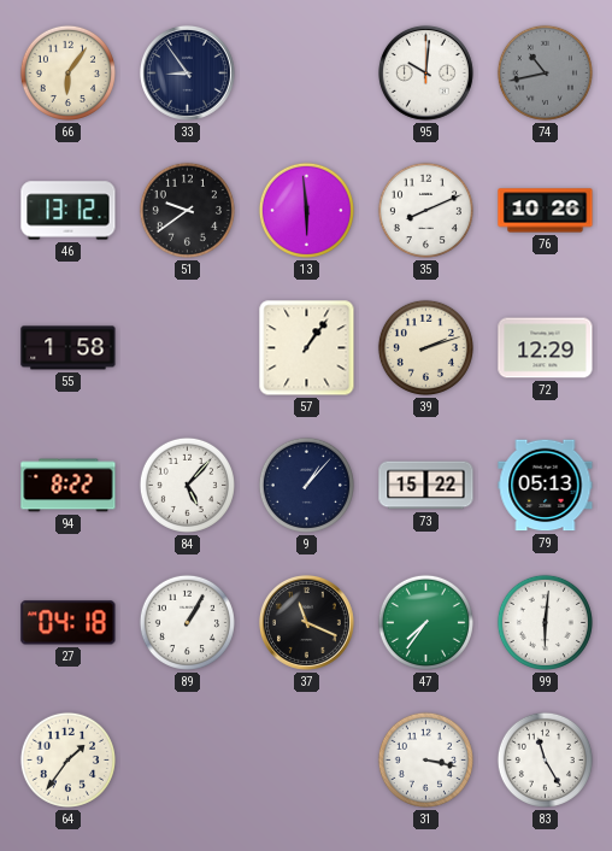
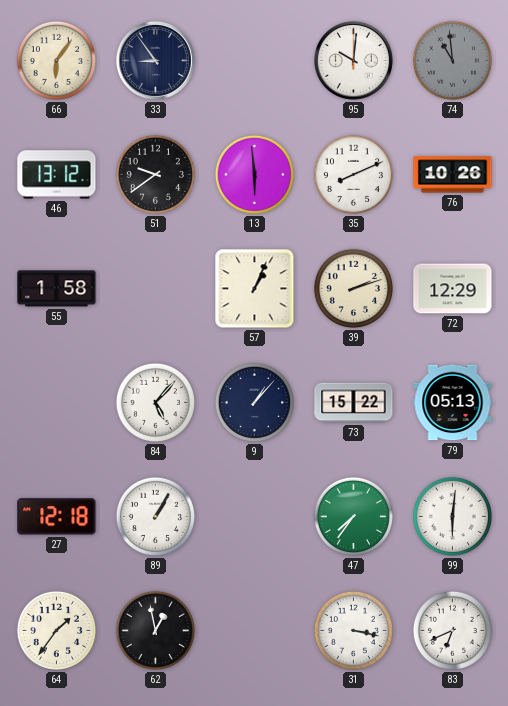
74: 10:43 -> 10:59 (452, 60)
57: 1:06 -> 1:04 (255, 289)
94: 8:22 -> none (69, 486)
27: 04:18 -> 12:18 (57, 517)
37: 11:19 -> none (306, 622)
62: none -> 12:58 (155, 630)
83: 11:25 -> 6:41 (452, 630)
